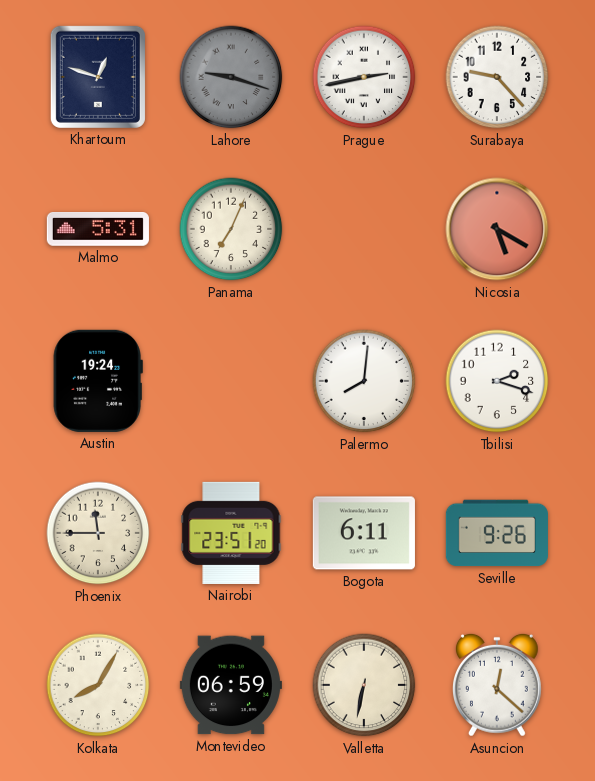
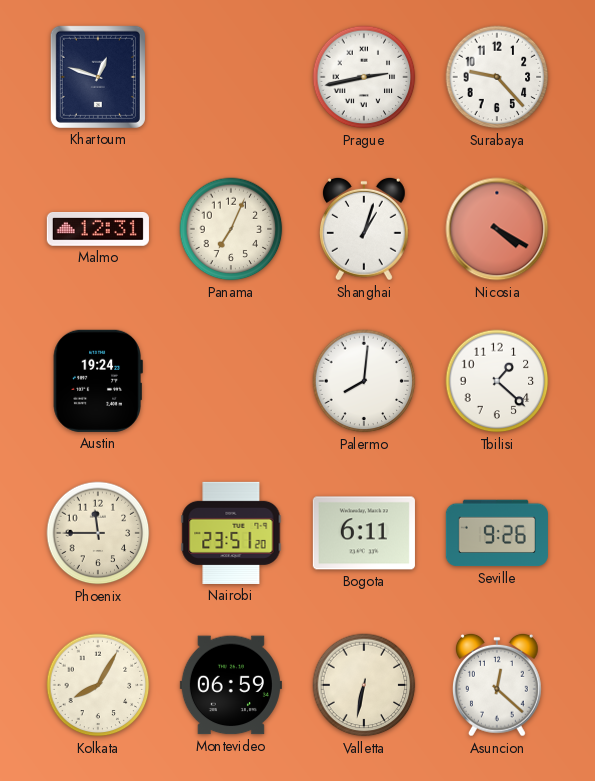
Lahore: 9:18 -> none (231, 77)
Malmo: 5:31 -> 12:31 (98, 230)
Shanghai: none -> 1:03 (364, 229)
Nicosia: 5:20 -> 4:20 (497, 229)
Tbilisi: 2:18 -> 1:22 (497, 381)
